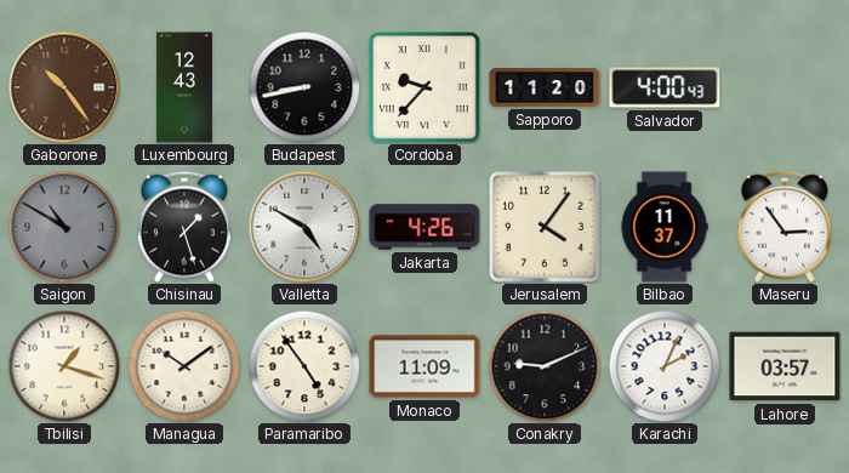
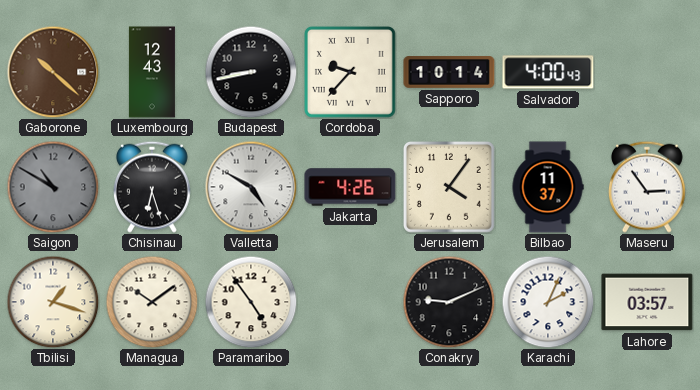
Gaborone: 10:24 -> 10:22 (53, 72)
Sapporo: 11:20 -> 10:14 (449, 72)
Chisinau: 1:27 -> 6:27 (152, 187)
Monaco: 11:09 -> none (424, 366)
